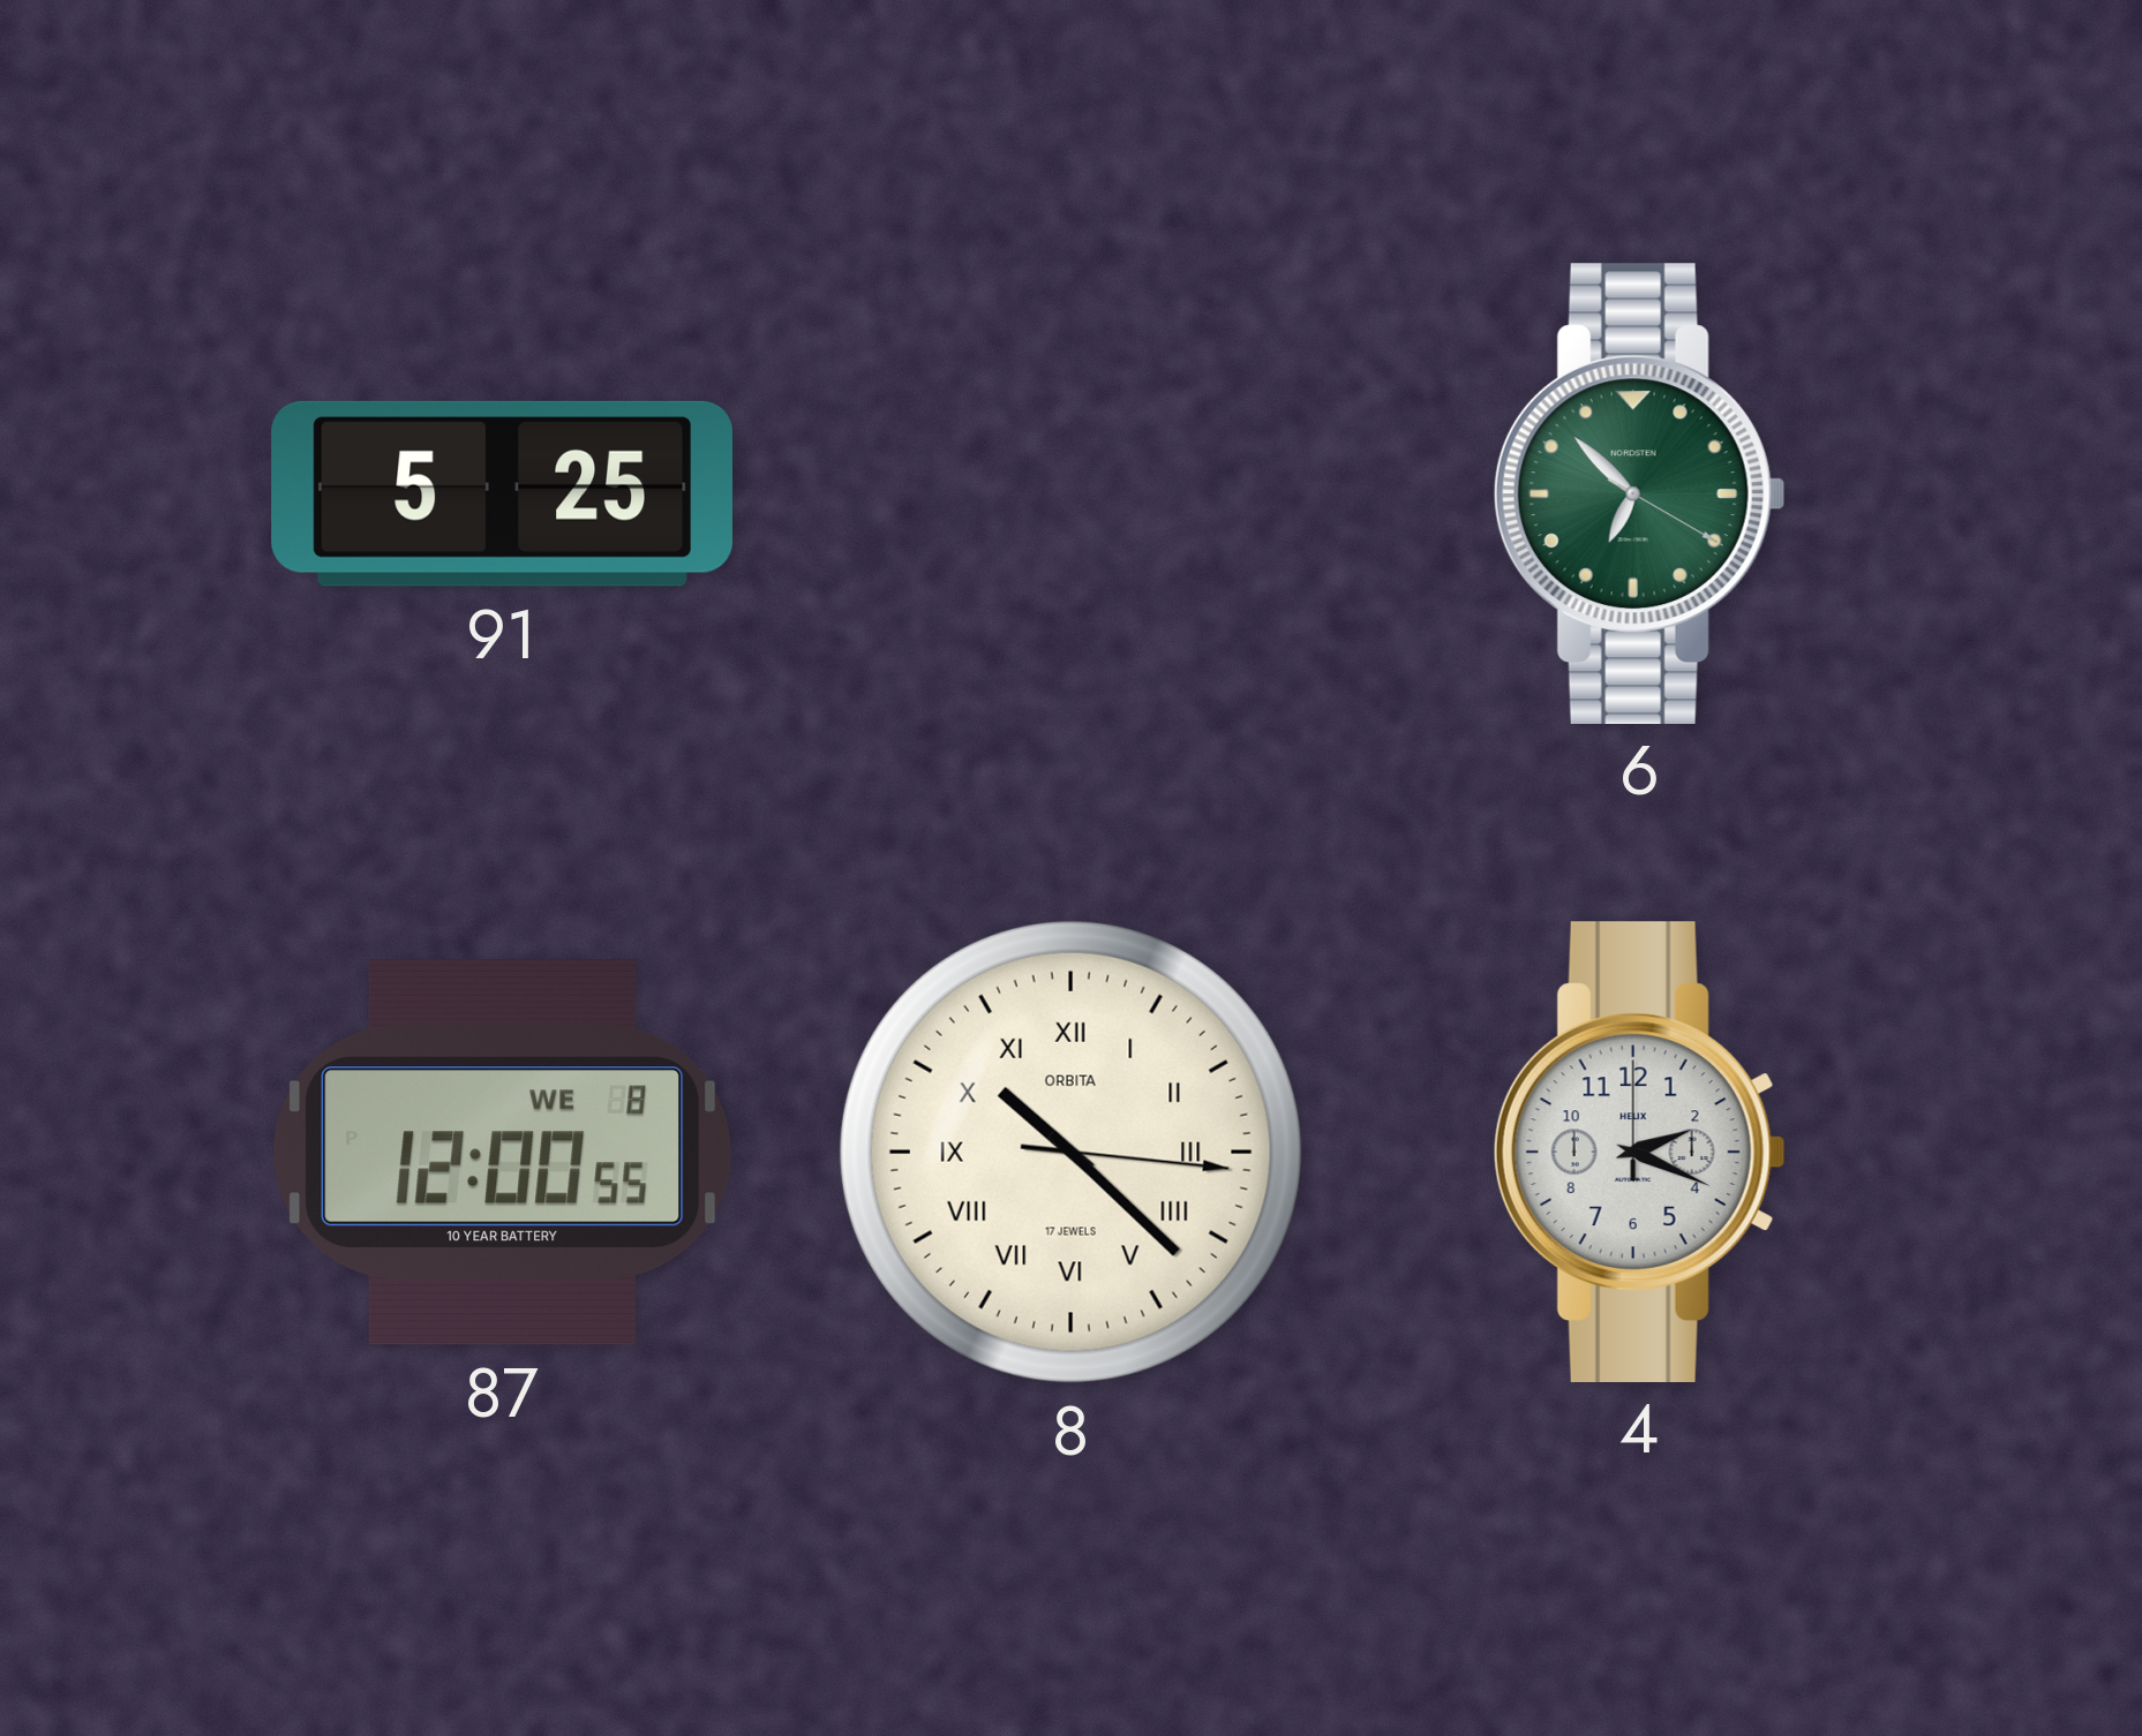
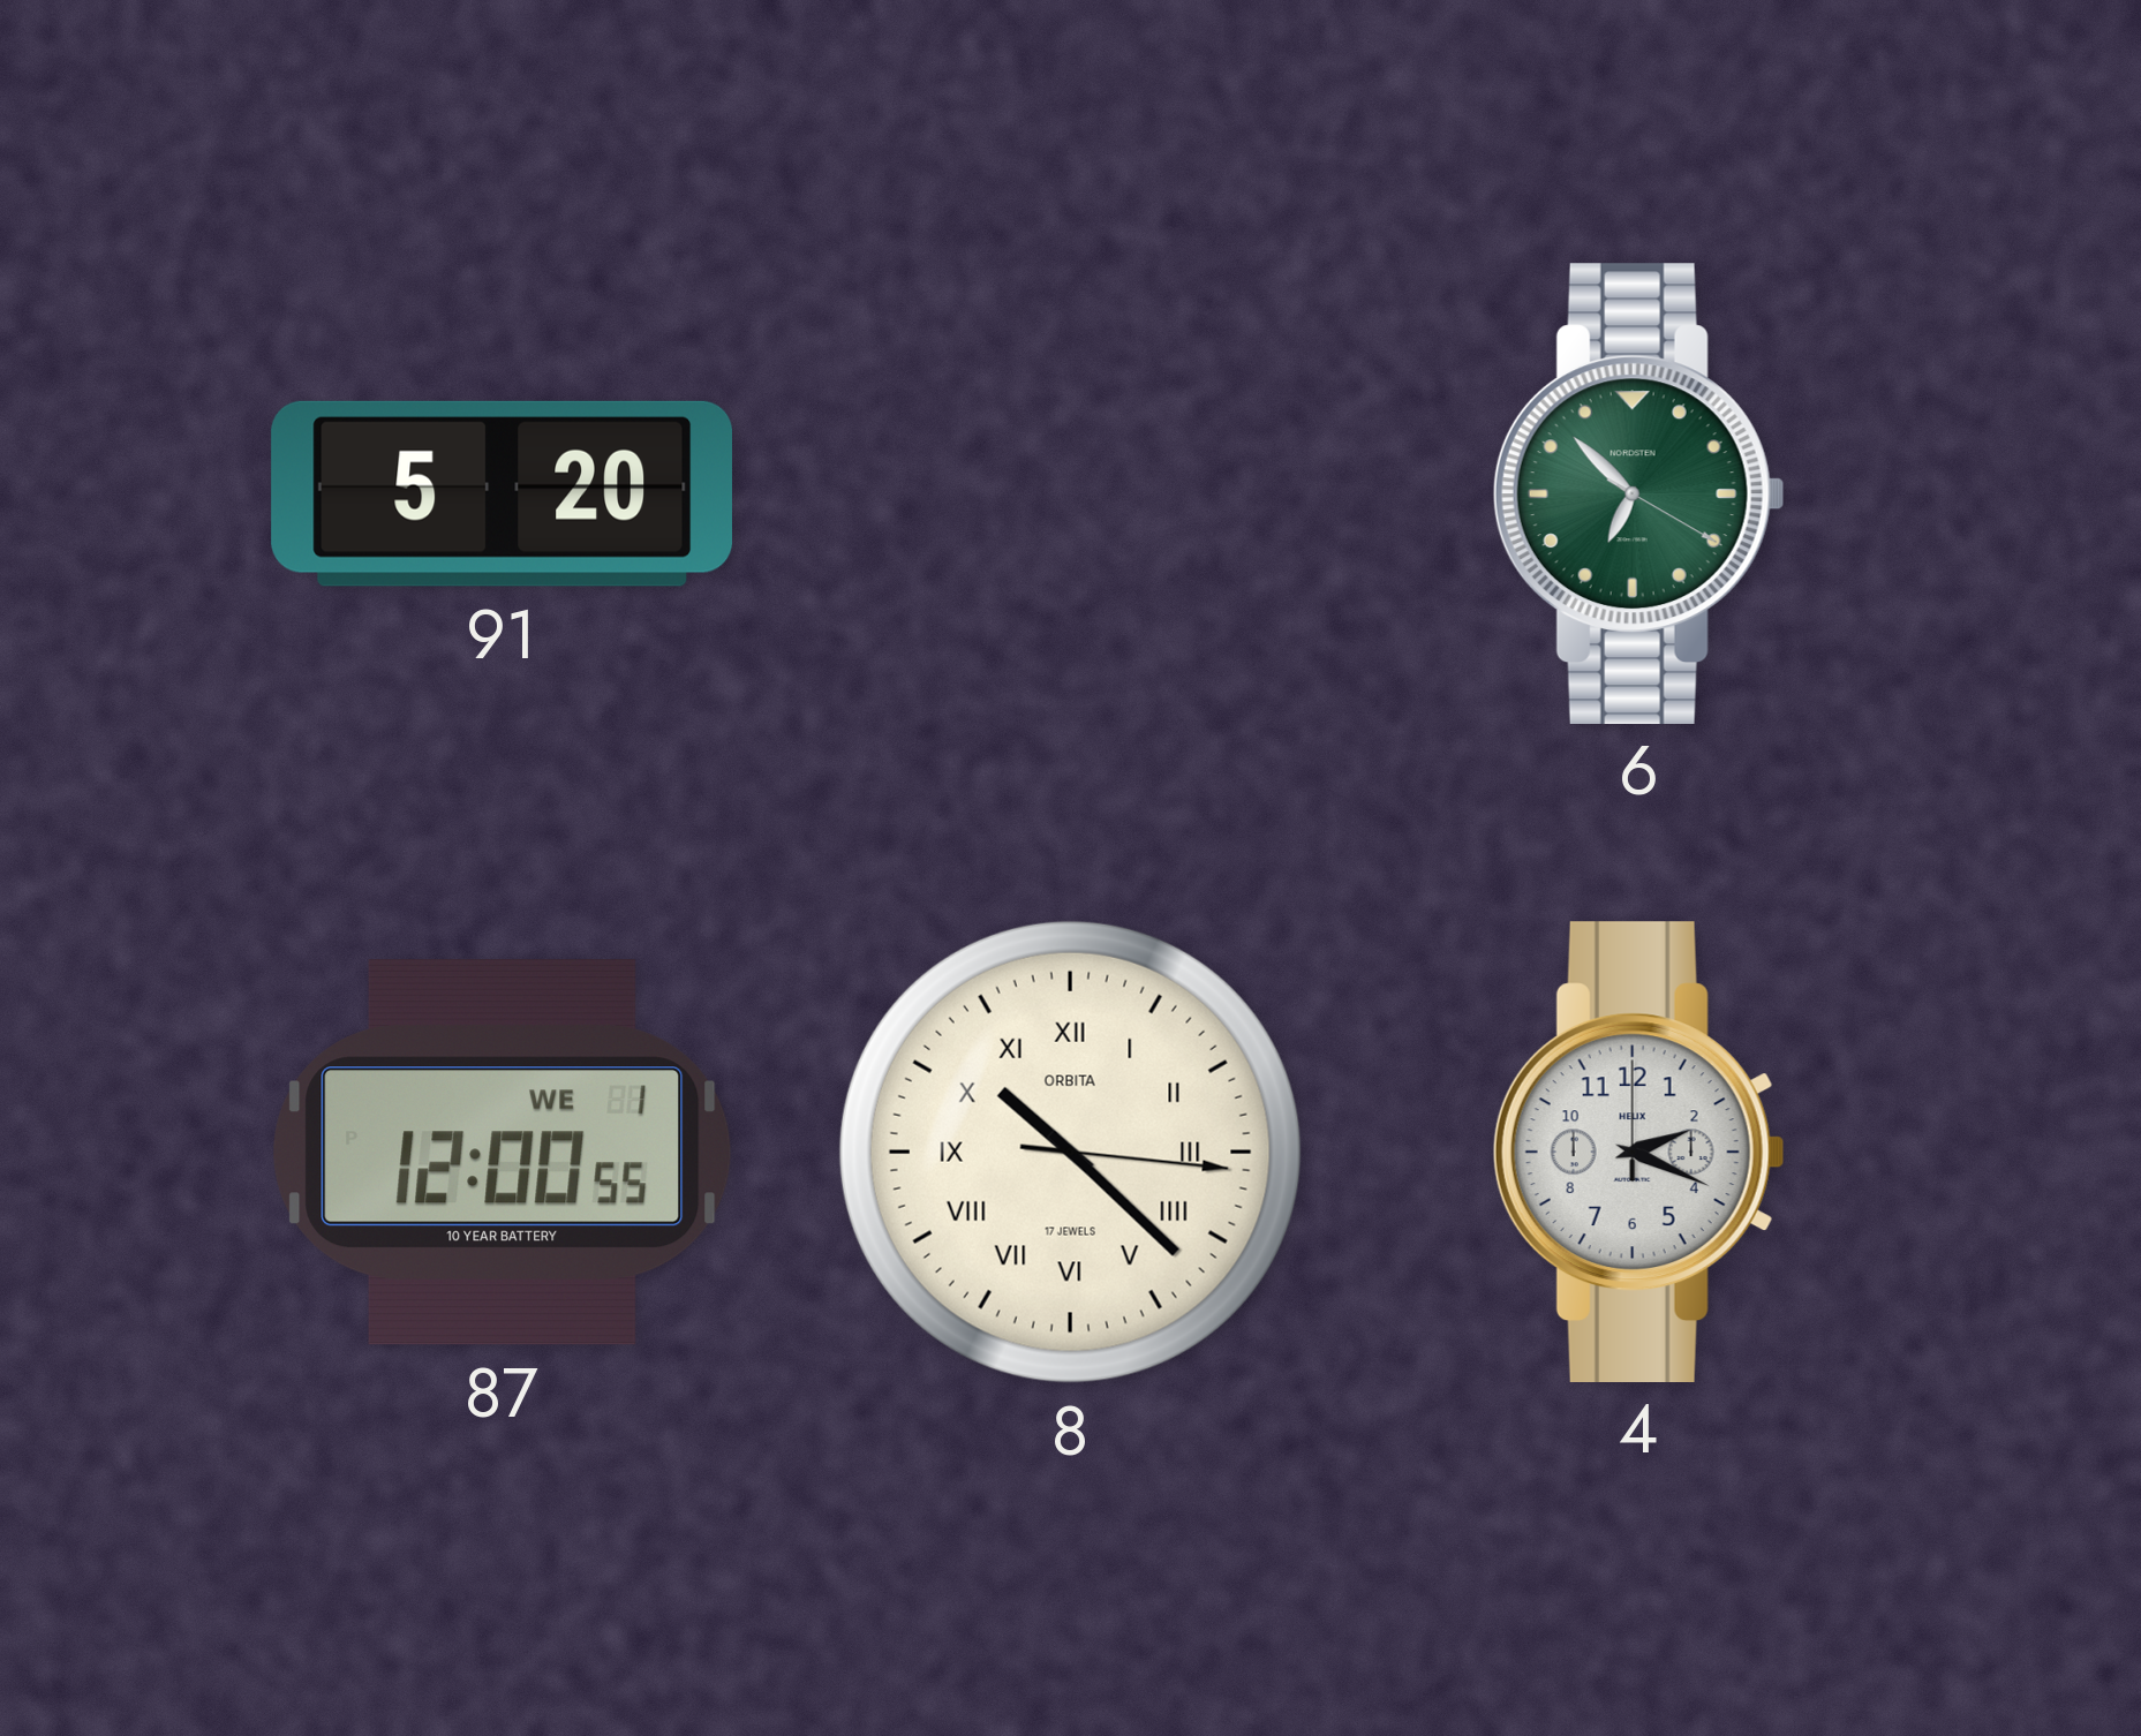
91: 5:25 -> 5:20 (502, 493)
87 date: WE 8 -> WE 1 (503, 1153)
